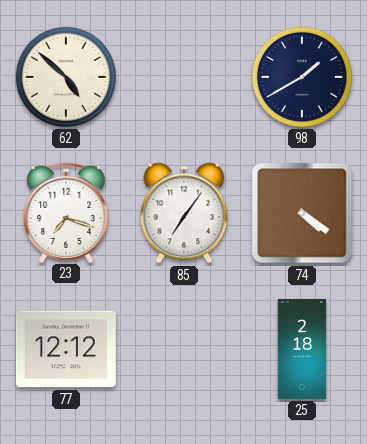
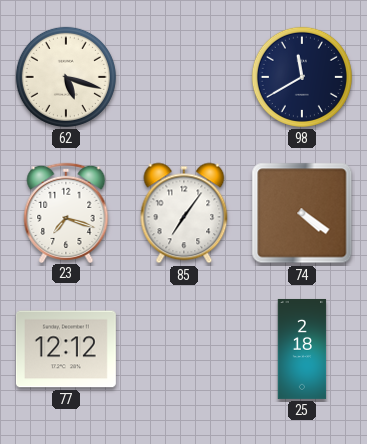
62: 4:52 -> 5:18 (66, 77)
98: 1:40 -> 11:40 (302, 77)
